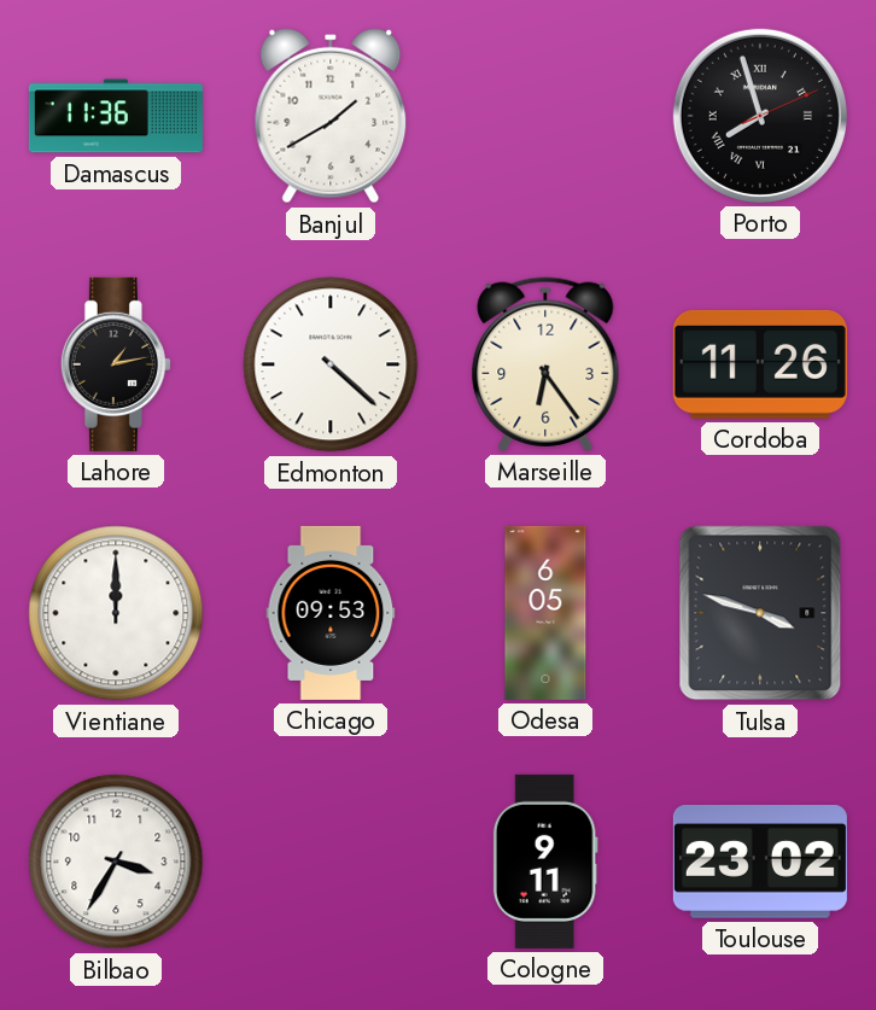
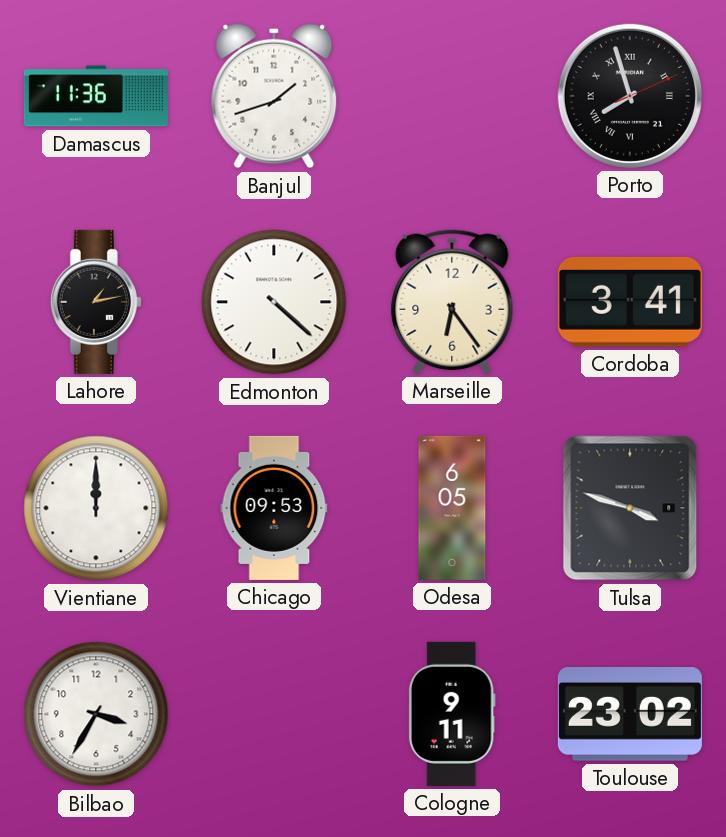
Banjul: 1:40 -> 1:42 (274, 96)
Cordoba: 11:26 -> 3:41 (630, 302)
